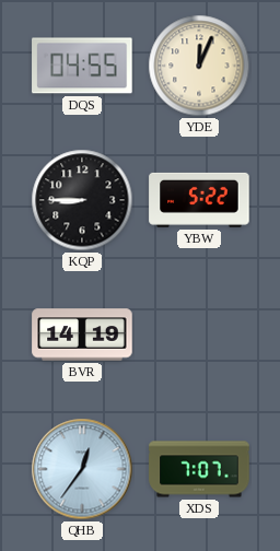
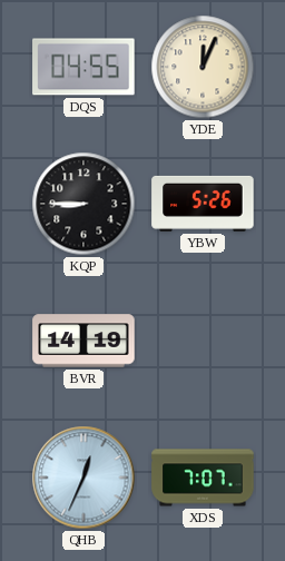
YBW: 5:22 -> 5:26 (203, 204)
QHB: 12:36 -> 12:34 (83, 478)
